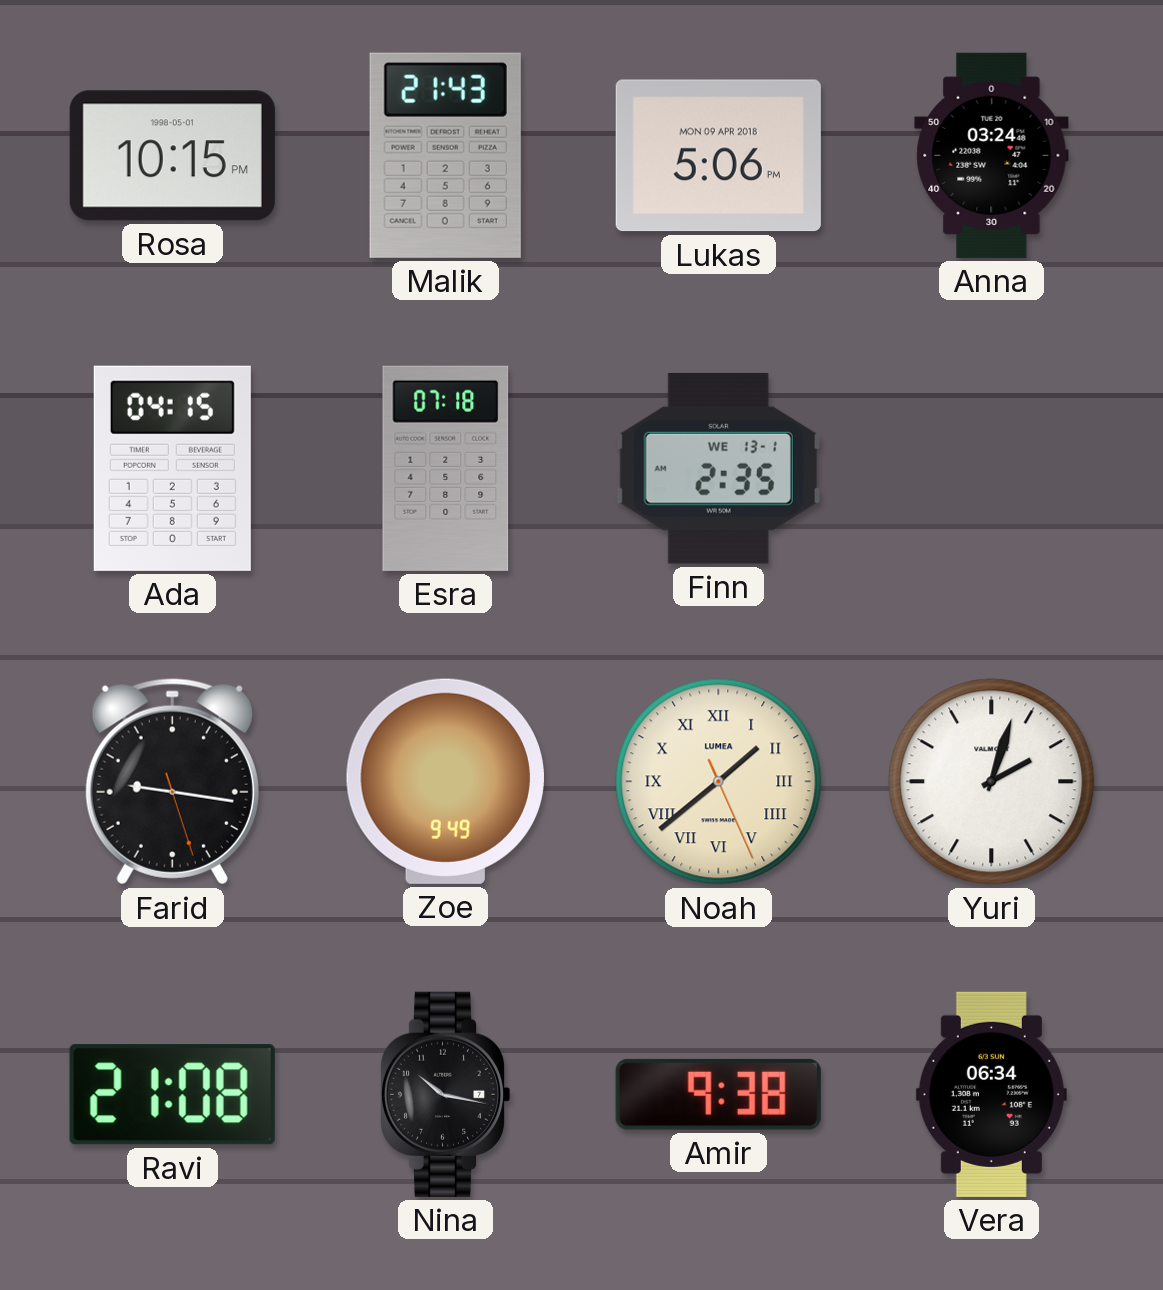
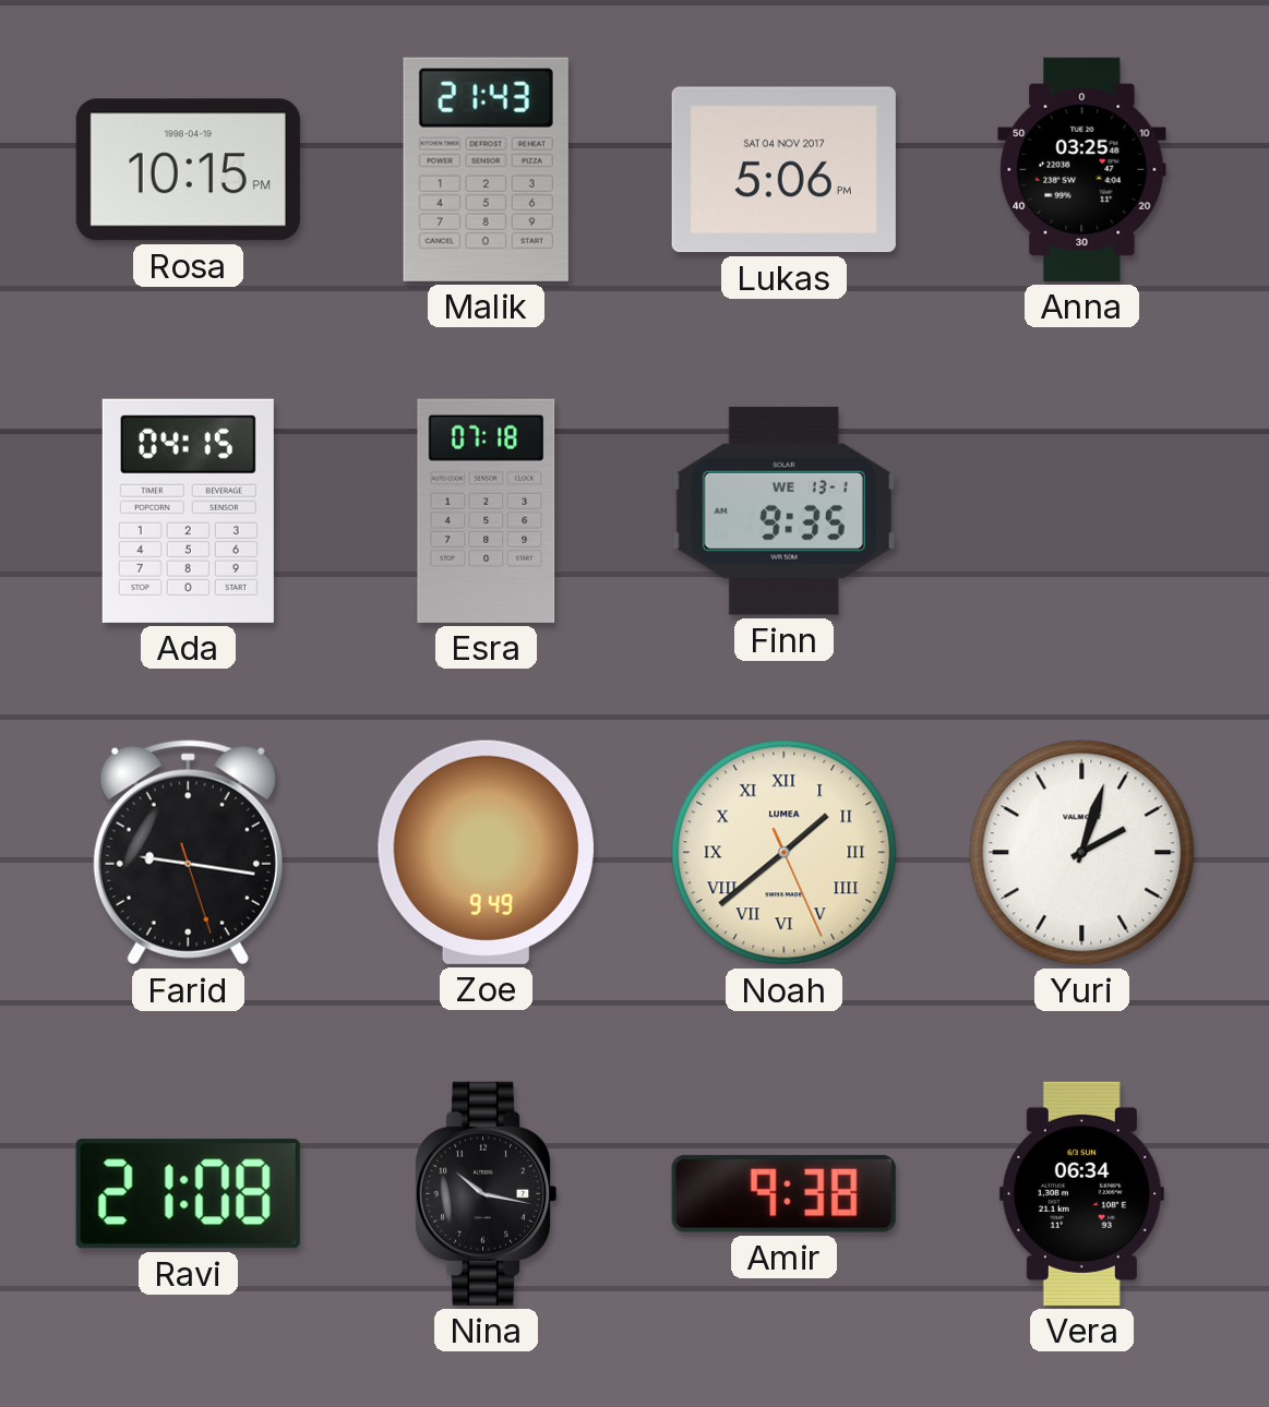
Rosa date: 1998-05-01 -> 1998-04-19 (188, 170)
Lukas date: MON 09 APR 2018 -> SAT 04 NOV 2017 (783, 170)
Anna: 03:24 -> 03:25 (1082, 169)
Finn: 2:35 -> 9:35 (783, 510)
